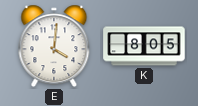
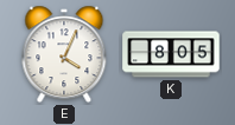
E: 4:01 -> 4:04 (64, 54)
